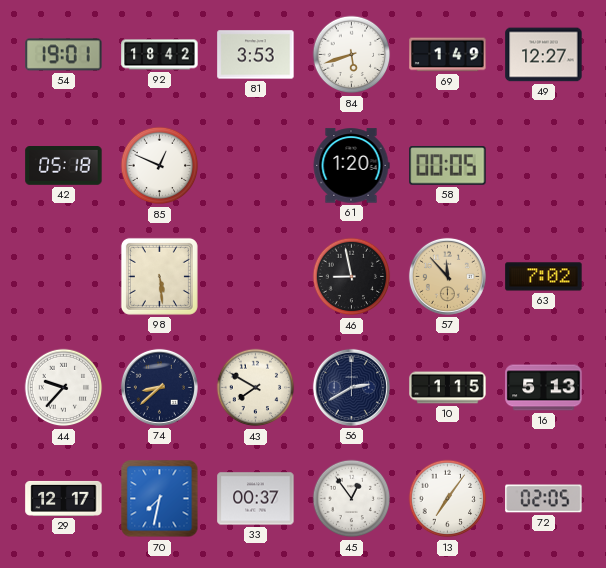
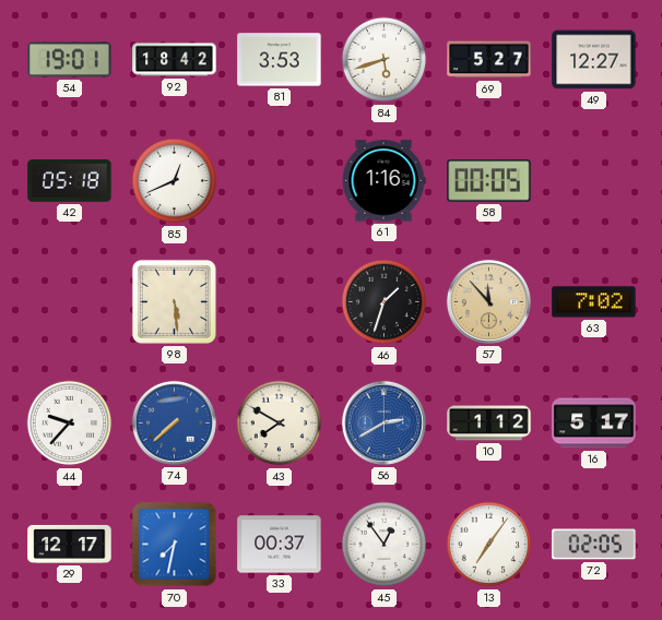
69: 1:49 -> 5:27 (489, 60)
85: 12:49 -> 12:41 (175, 181)
61: 1:20 -> 1:16 (383, 181)
46: 8:58 -> 1:33 (385, 302)
74: 8:38 -> 7:38 (174, 422)
74 dial: navy -> blue (174, 422)
56 dial: navy -> blue (383, 422)
10: 1:15 -> 1:12 (489, 424)
16: 5:13 -> 5:17 (594, 424)
